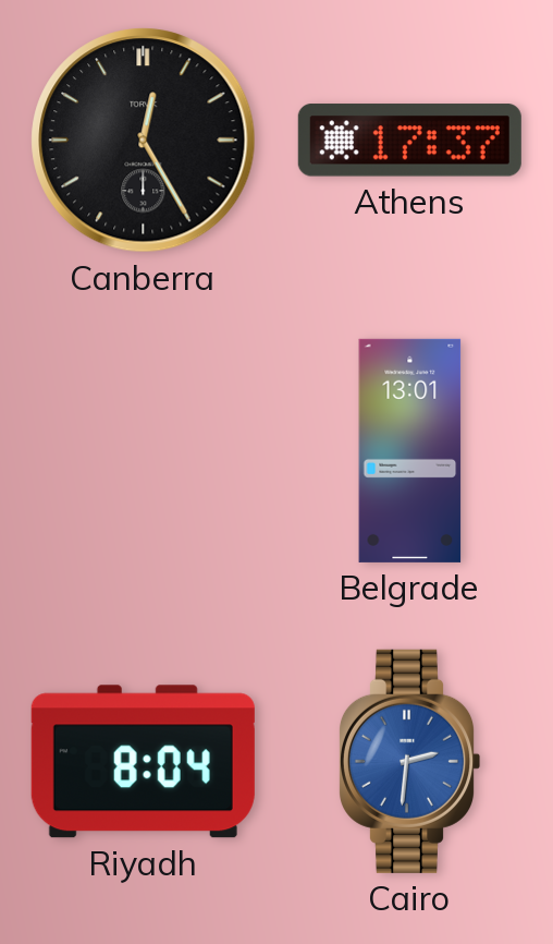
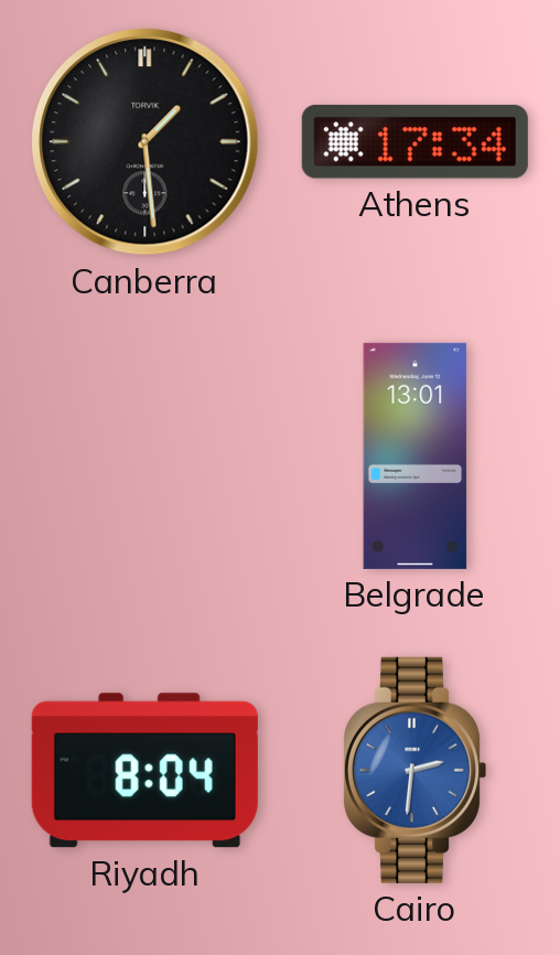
Canberra: 12:25 -> 1:29 (146, 142)
Athens: 17:37 -> 17:34 (414, 142)
